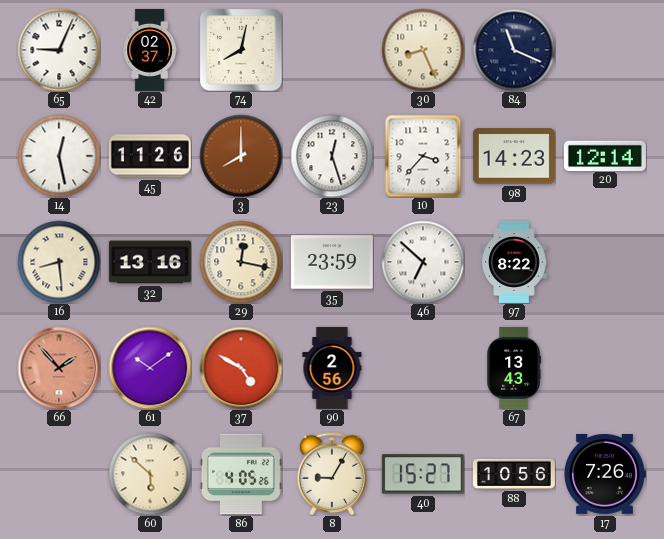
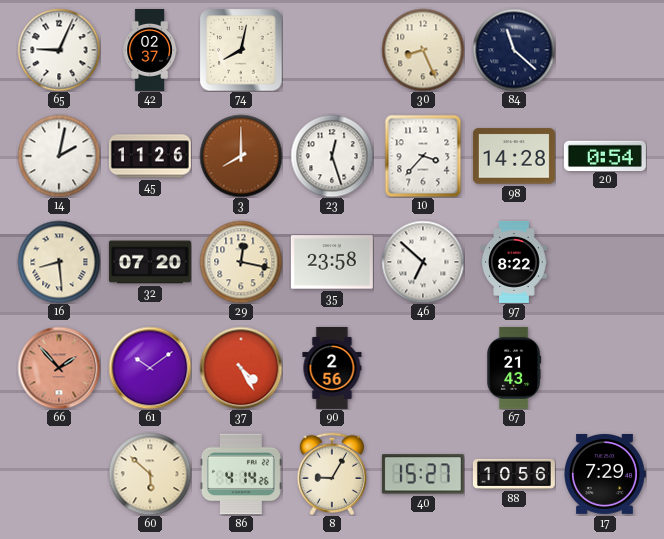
84: 11:19 -> 11:22 (514, 50)
14: 12:28 -> 2:02 (59, 156)
98: 14:23 -> 14:28 (514, 156)
20: 12:14 -> 0:54 (605, 155)
32: 13:16 -> 07:20 (150, 262)
35: 23:59 -> 23:58 (332, 262)
37: 4:50 -> 4:25 (241, 368)
67: 13:43 -> 21:43 (514, 368)
86: 4:05 -> 4:14 (241, 474)
17: 7:26 -> 7:29 (605, 474)
